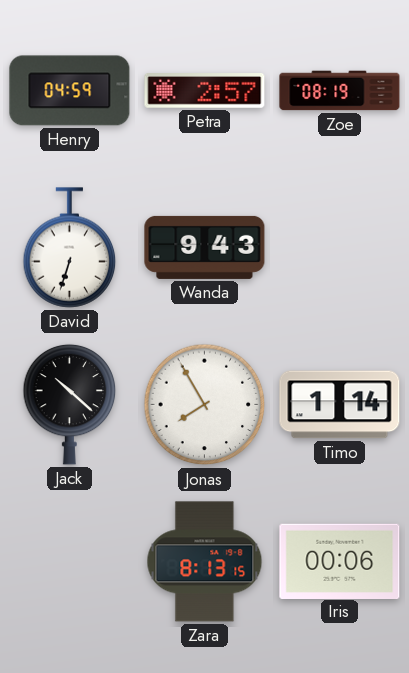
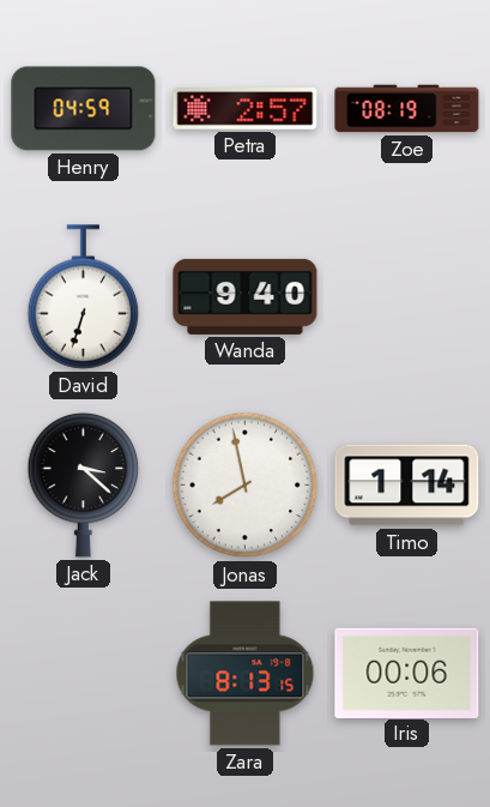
Wanda: 9:43 -> 9:40 (246, 296)
Jack: 10:22 -> 3:22 (84, 484)
Jonas: 7:55 -> 7:58 (246, 486)
